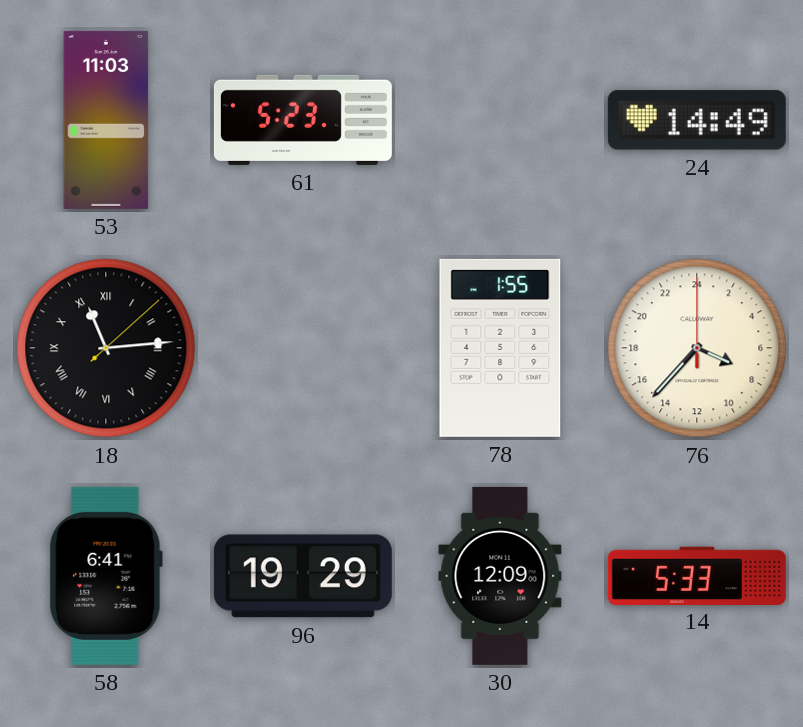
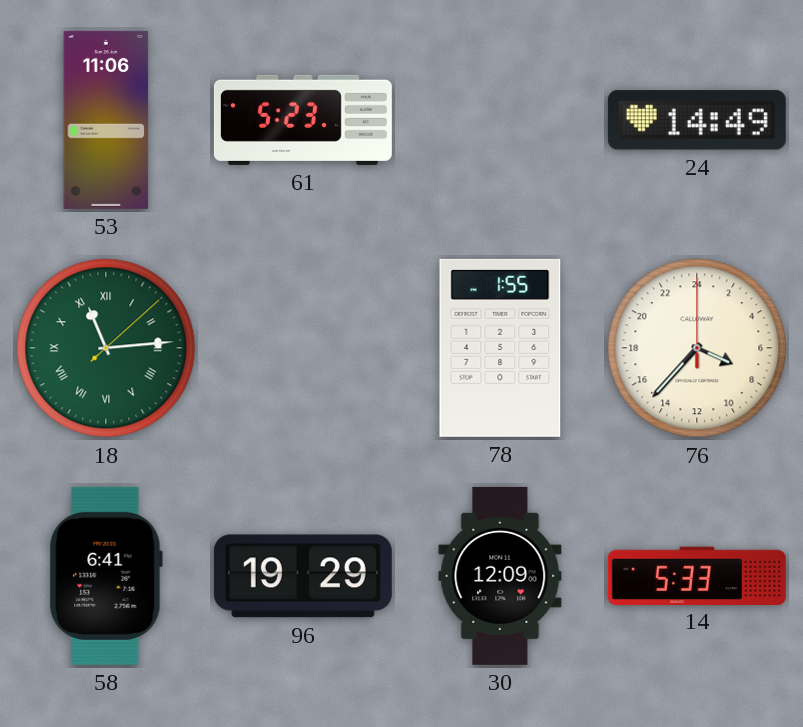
53: 11:03 -> 11:06 (106, 120)
18 dial: black -> green (106, 348)
